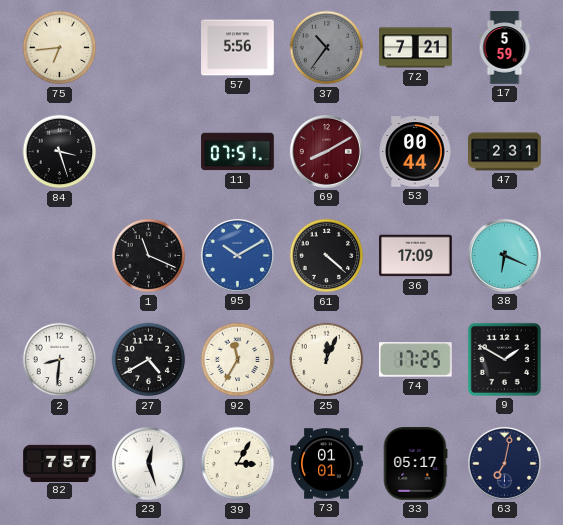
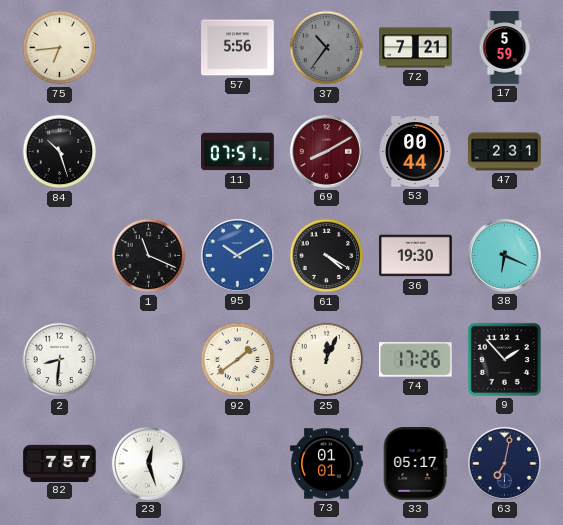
84: 3:27 -> 10:27 (60, 152)
61: 4:22 -> 4:20 (327, 256)
36: 17:09 -> 19:30 (416, 256)
27: 4:40 -> none (149, 360)
92: 11:35 -> 1:39 (238, 360)
74: 17:25 -> 17:26 (415, 360)
9: 1:50 -> 1:53 (504, 359)
39: 3:05 -> none (238, 464)
